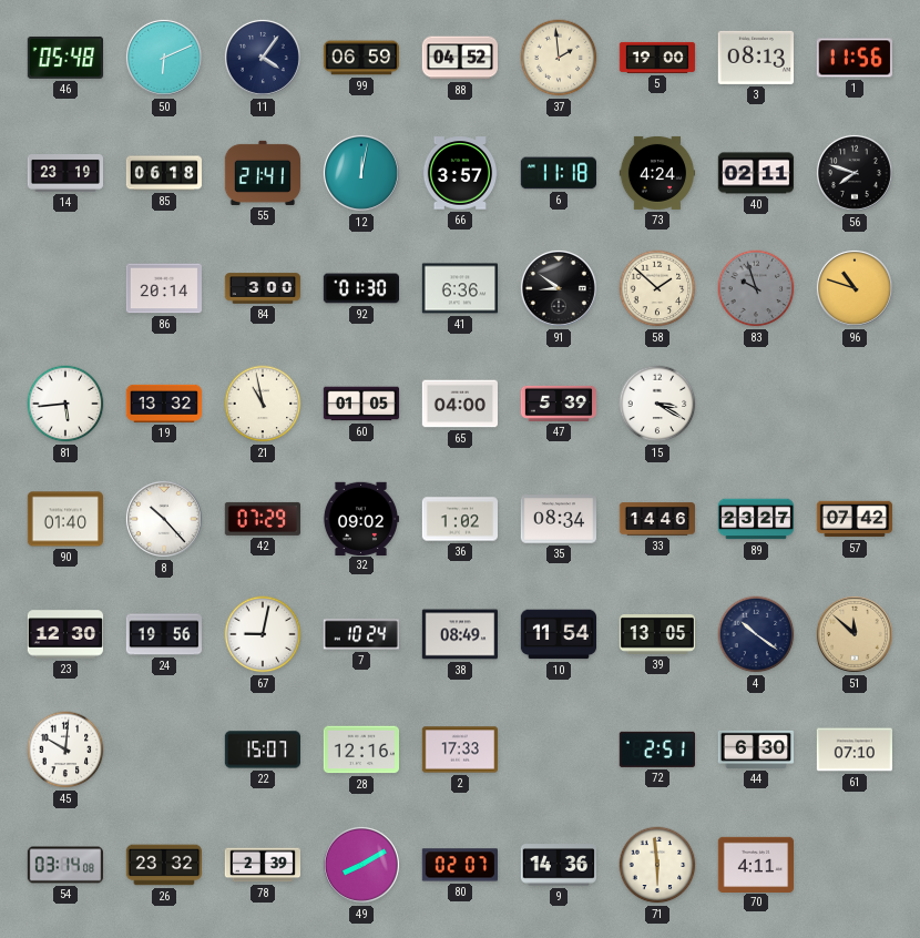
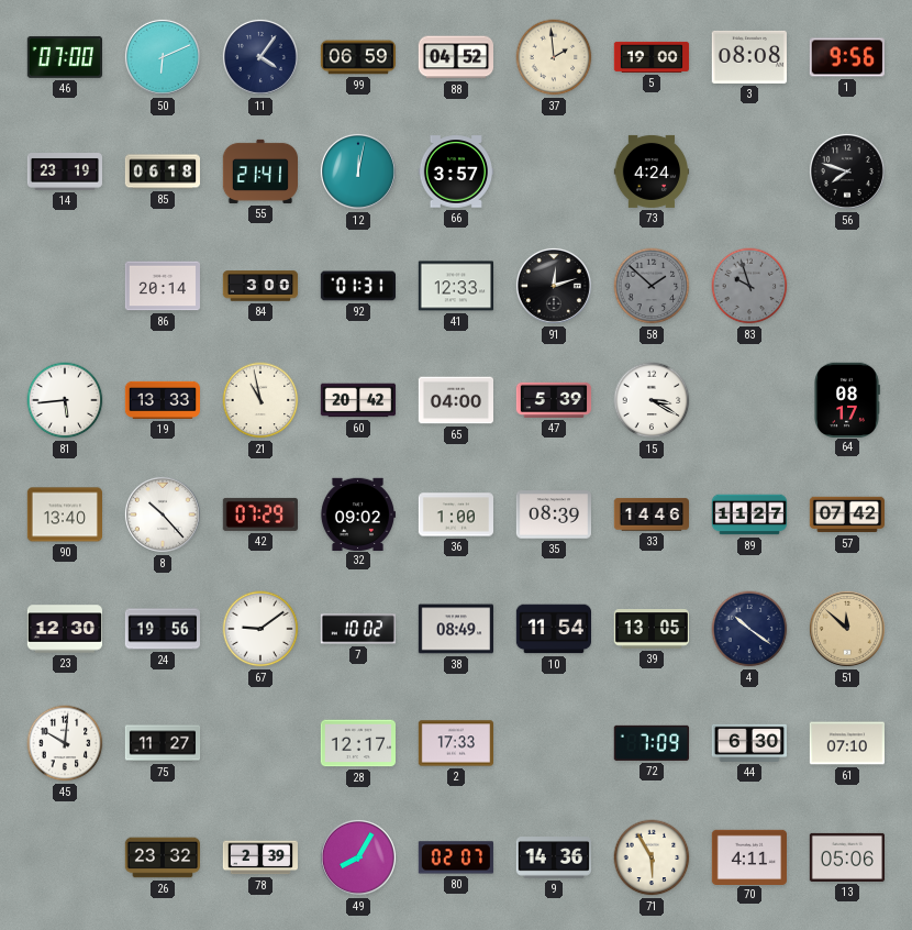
46: 05:48 -> 07:00 (64, 57)
3: 08:13 -> 08:08 (748, 57)
1: 11:56 -> 9:56 (846, 57)
6: 11:18 -> none (558, 173)
40: 02:11 -> none (755, 173)
92: 01:30 -> 01:31 (357, 286)
41: 6:36 -> 12:33 (455, 286)
91: 8:51 -> 12:12 (554, 286)
58 dial: cream -> grey (652, 286)
96: 10:48 -> none (855, 288)
19: 13:32 -> 13:33 (163, 400)
60: 01:05 -> 20:42 (358, 400)
64: none -> 08:17 (847, 399)
90: 01:40 -> 13:40 (64, 514)
36: 1:02 -> 1:00 (455, 514)
35: 08:34 -> 08:39 (553, 514)
89: 23:27 -> 11:27 (749, 514)
67: 9:02 -> 9:09 (260, 629)
7: 10:24 -> 10:02 (357, 629)
75: none -> 11:27 (163, 743)
22: 15:07 -> none (262, 750)
28: 12:16 -> 12:17 (357, 743)
72: 2:51 -> 7:09 (652, 743)
54: 03:14 -> none (65, 865)
49: 8:10 -> 8:05 (358, 857)
71: 5:59 -> 5:55 (652, 857)
13: none -> 05:06 (846, 857)
